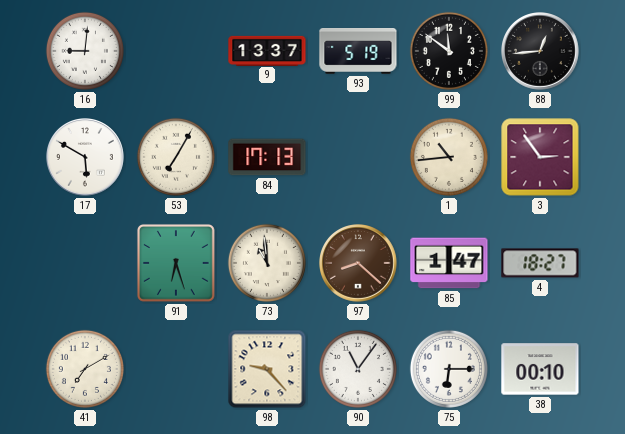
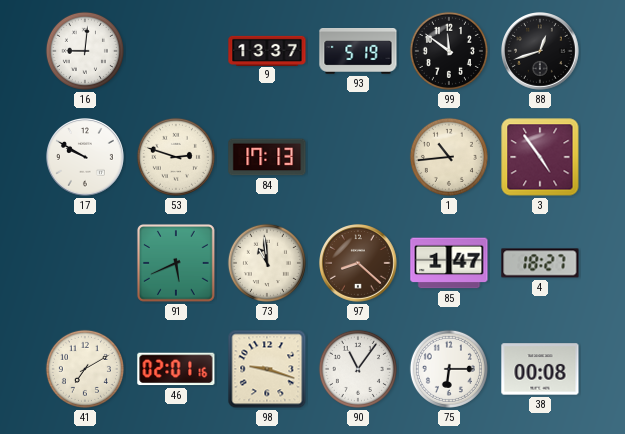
88: 12:44 -> 12:42 (541, 52)
17: 5:50 -> 9:50 (86, 158)
53: 7:05 -> 2:48 (176, 157)
3: 2:54 -> 4:54 (540, 157)
91: 6:27 -> 5:41 (176, 263)
46: none -> 02:01 (176, 369)
98: 9:23 -> 9:18 (267, 369)
38: 00:10 -> 00:08 (540, 369)
